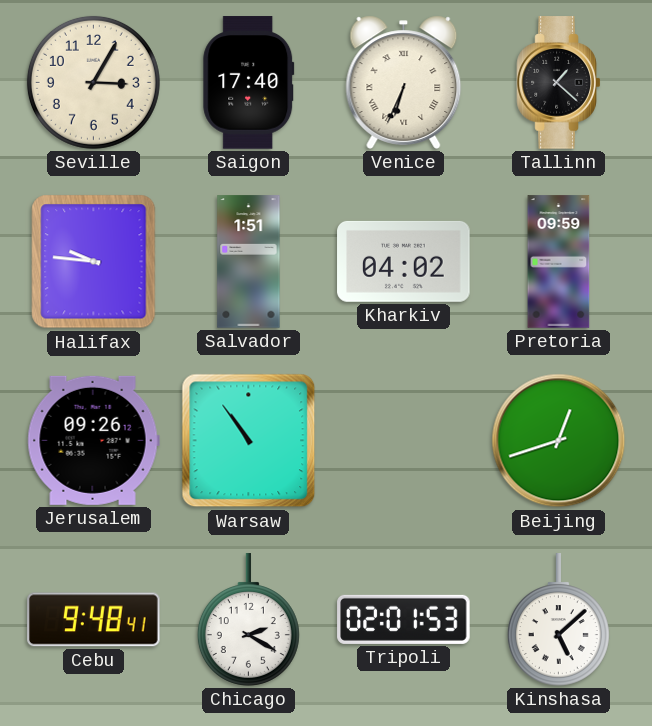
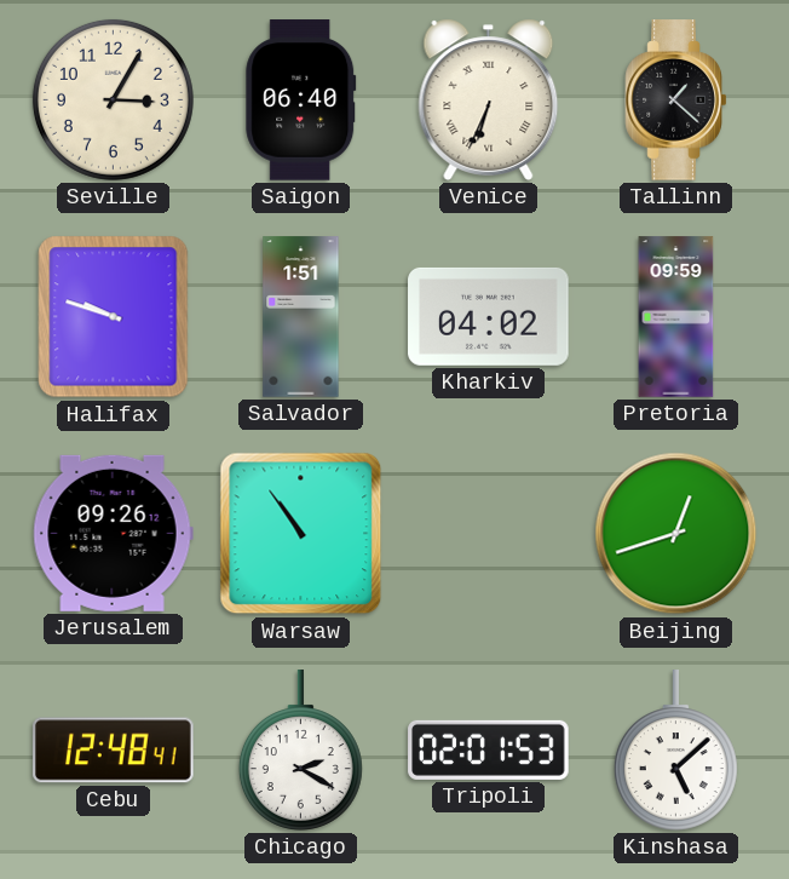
Saigon: 17:40 -> 06:40 (301, 100)
Halifax: 9:46 -> 9:48 (114, 317)
Cebu: 9:48 -> 12:48 (114, 751)
